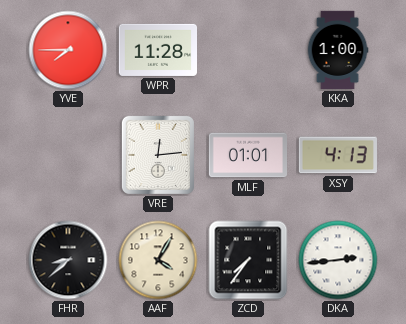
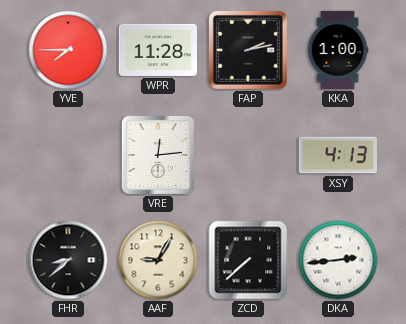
FAP: none -> 2:13 (248, 50)
MLF: 01:01 -> none (247, 155)
AAF: 4:05 -> 9:05 (158, 260)
ZCD: 7:36 -> 7:38 (248, 260)
